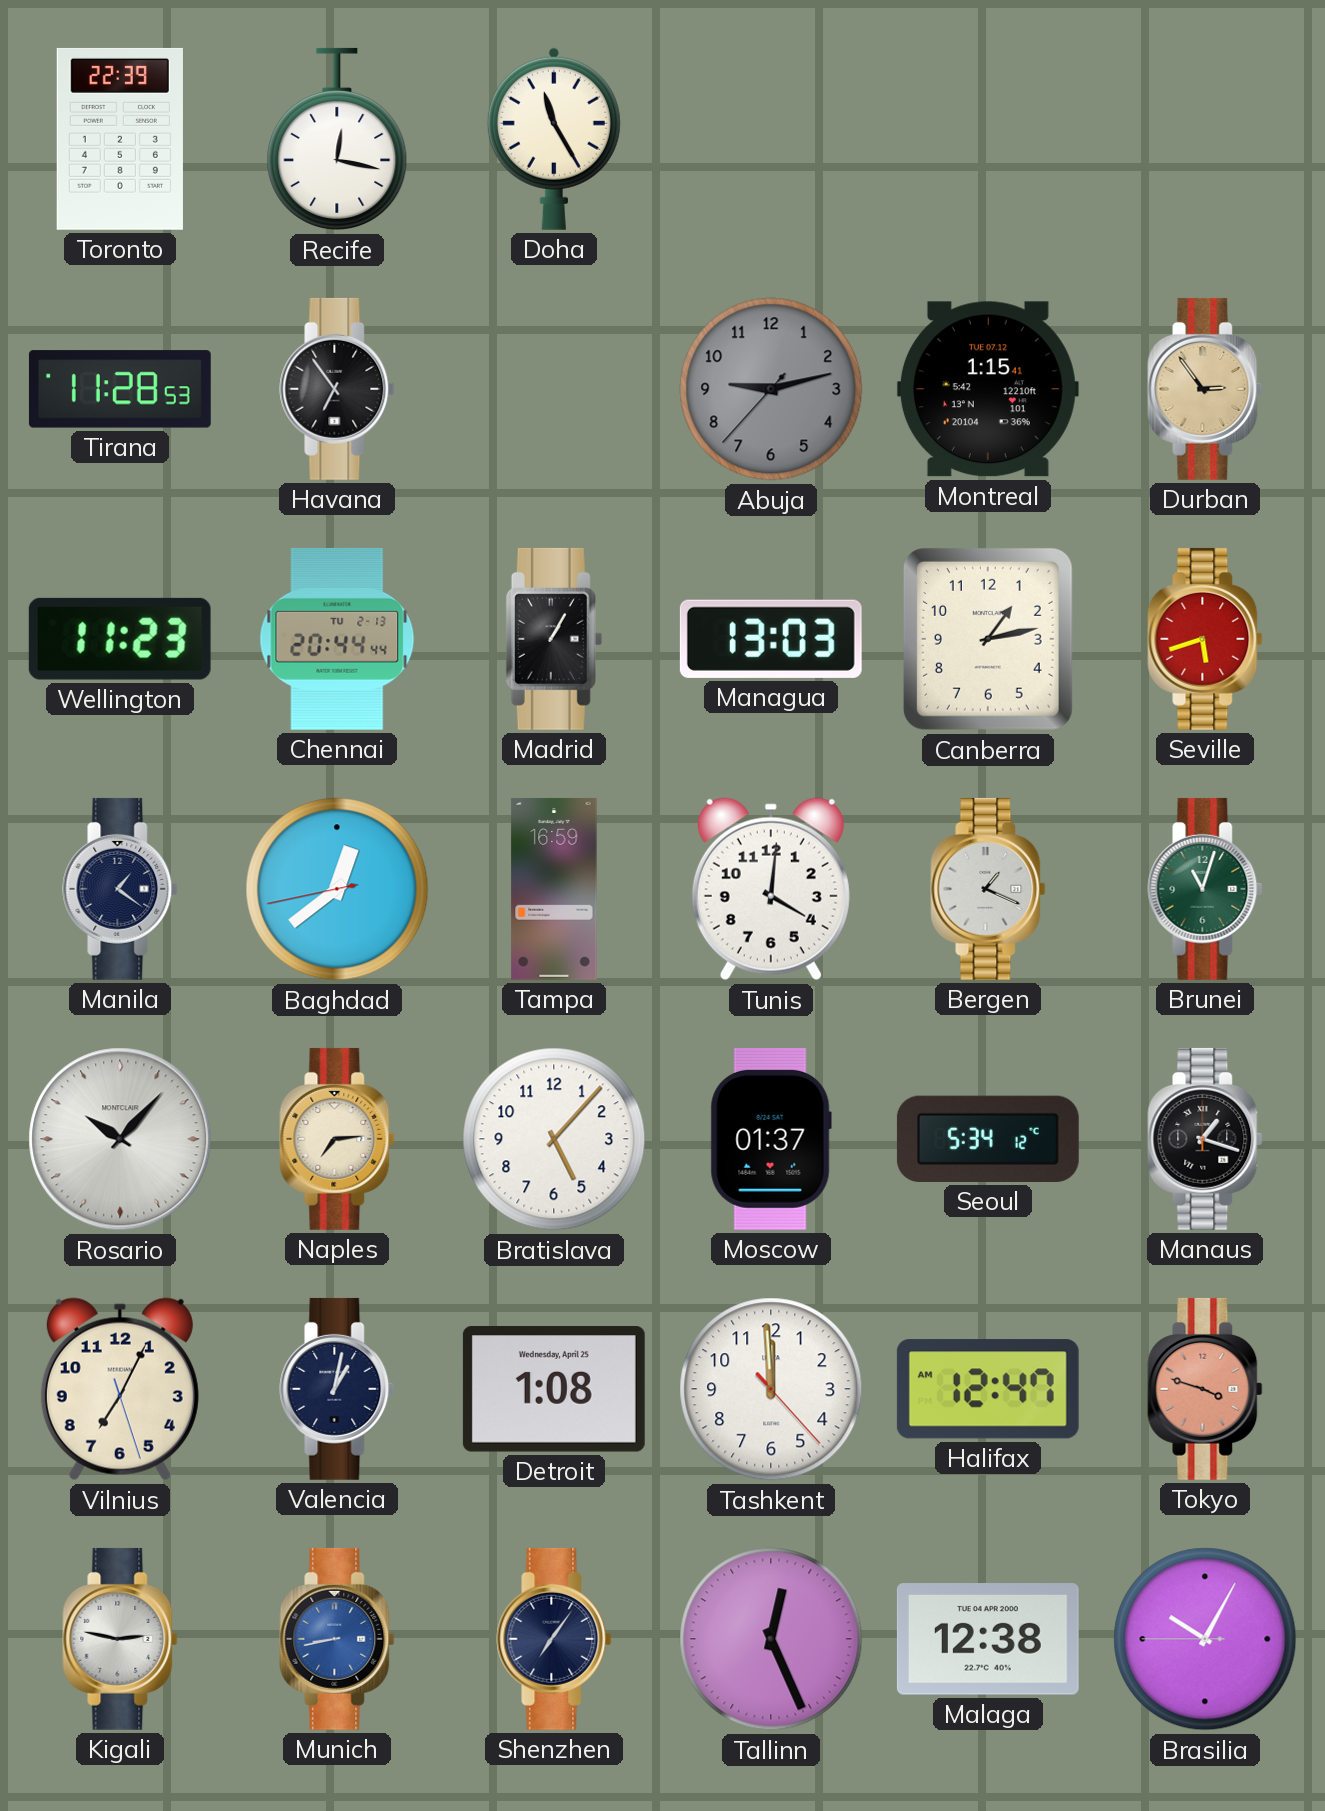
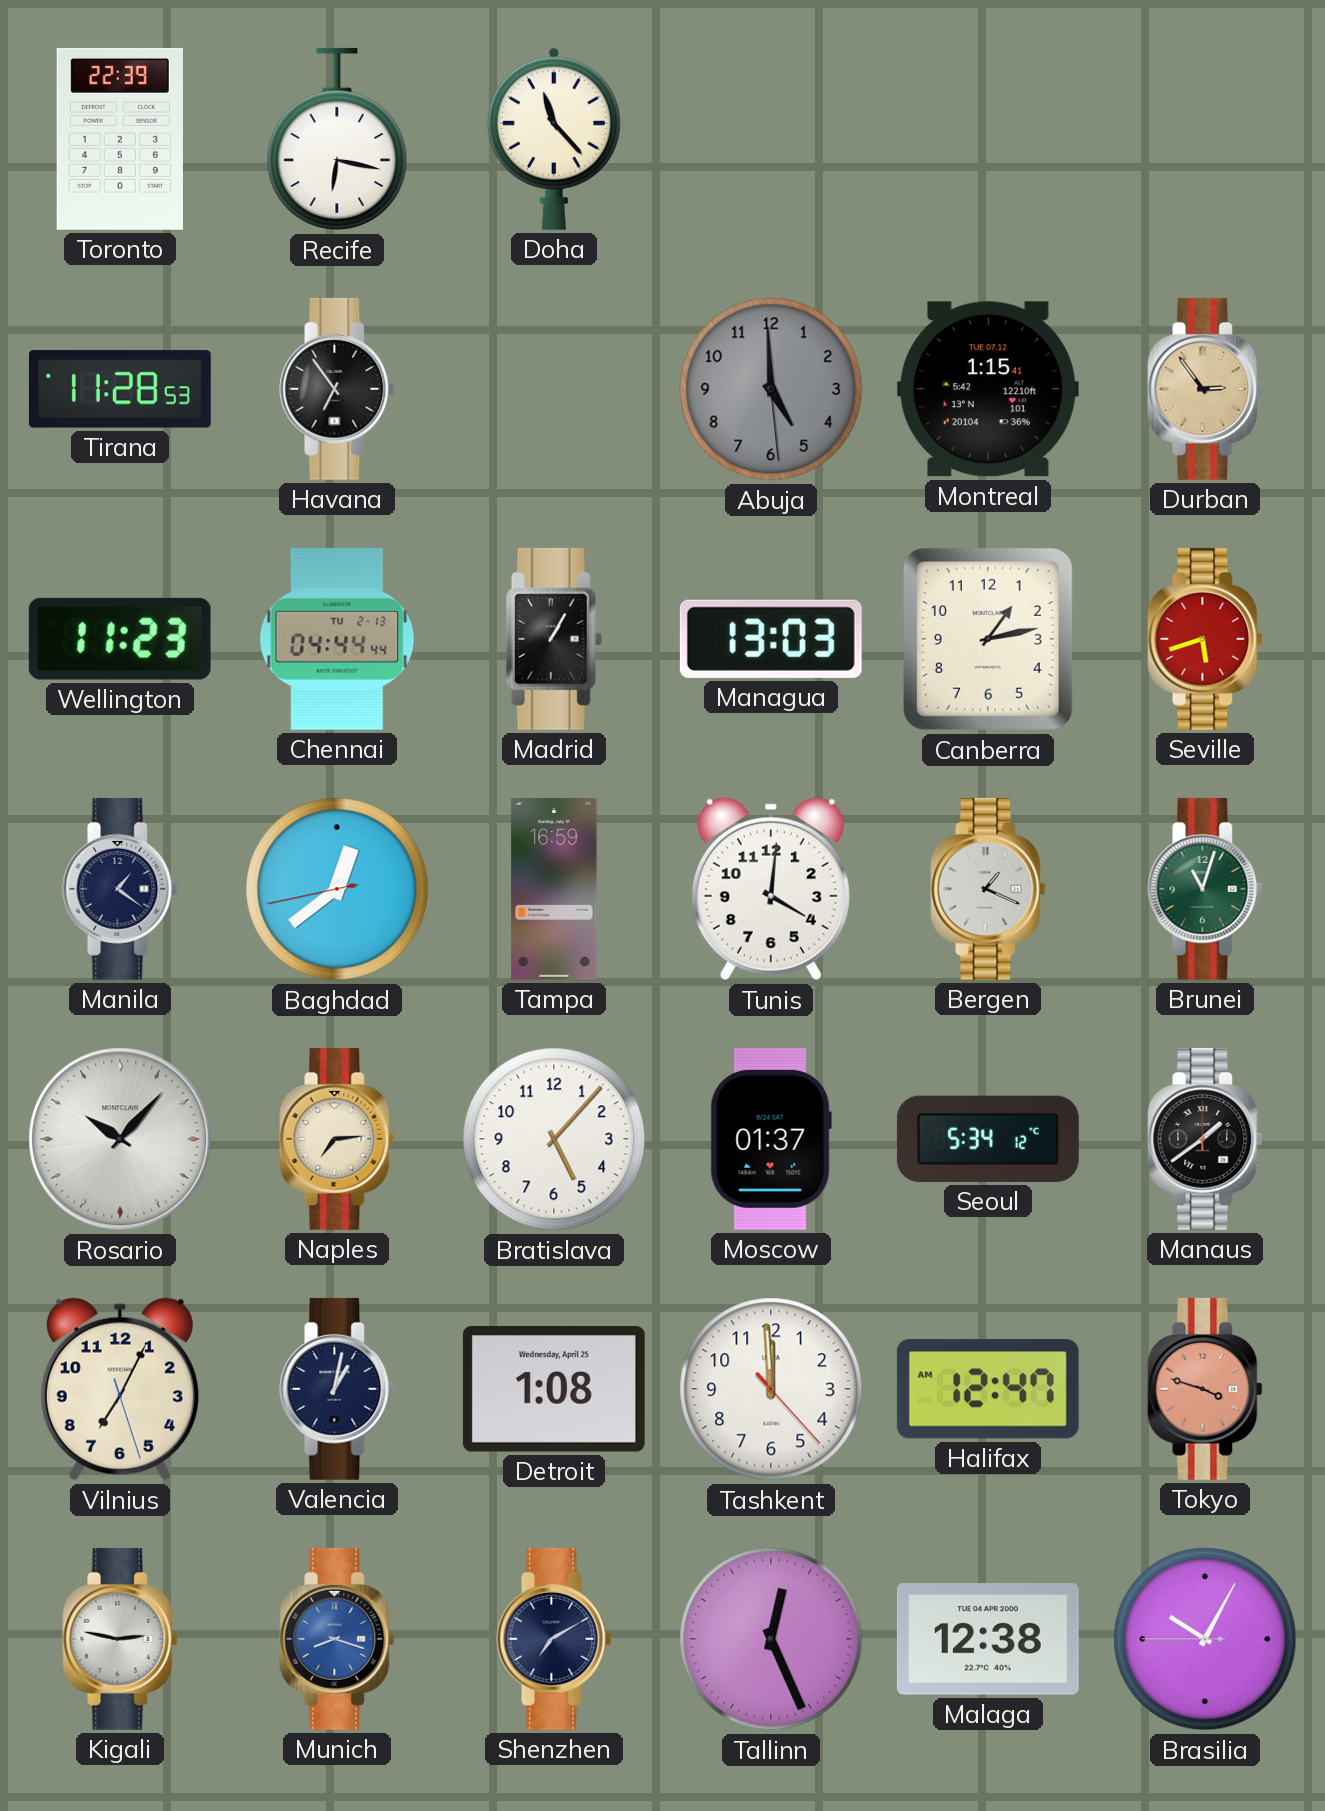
Recife: 12:17 -> 6:17 (337, 139)
Doha: 11:25 -> 11:23 (554, 139)
Abuja: 9:12 -> 4:59 (771, 389)
Chennai: 20:44 -> 04:44 (337, 639)
Manaus: 1:18 -> 1:39 (1205, 1139)
Munich: 8:43 -> 8:18 (337, 1639)
Shenzhen: 7:06 -> 7:10 (554, 1639)
